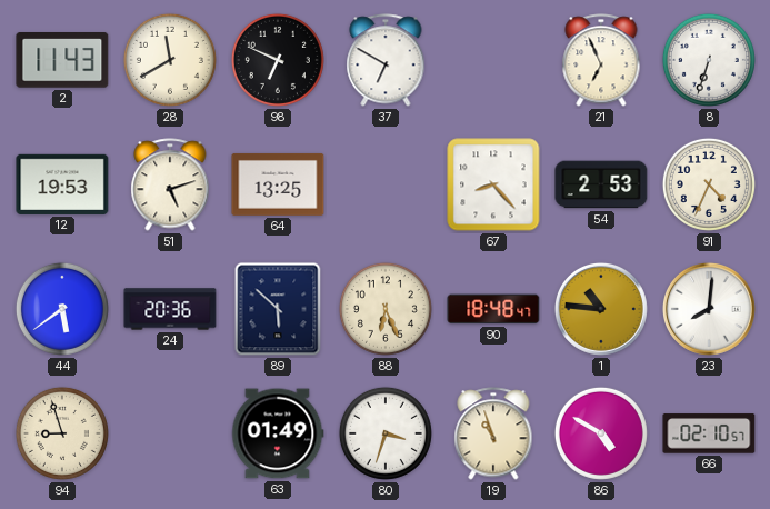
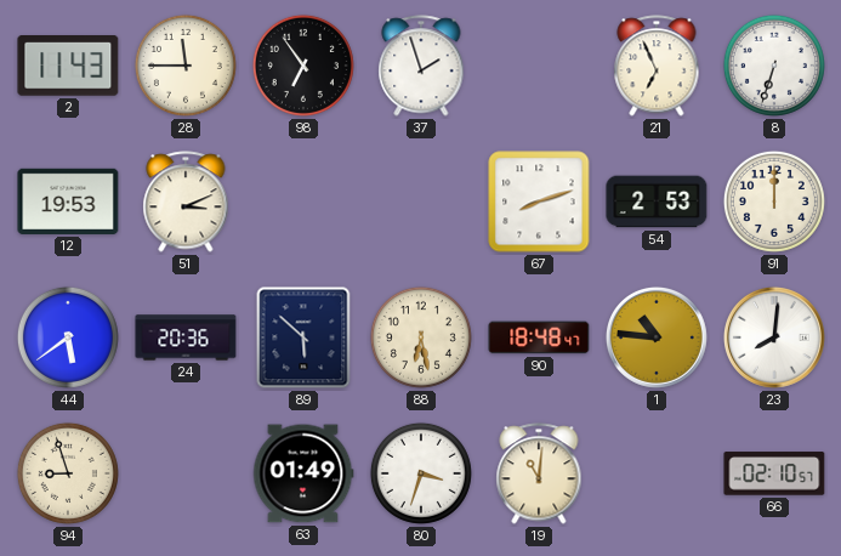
28: 11:40 -> 11:45 (186, 66)
98: 6:49 -> 6:54 (303, 66)
37: 6:50 -> 1:57 (421, 66)
51: 5:12 -> 3:11 (186, 202)
64: 13:25 -> none (278, 184)
67: 8:23 -> 8:12 (539, 202)
91: 4:34 -> 12:00 (774, 202)
88: 6:26 -> 6:28 (421, 337)
19: 10:57 -> 11:01 (539, 473)
86: 4:50 -> none (601, 433)
